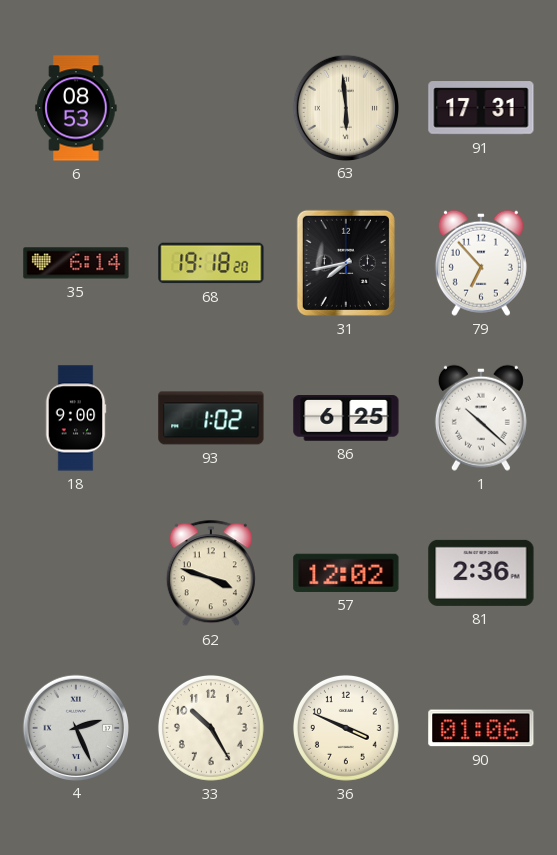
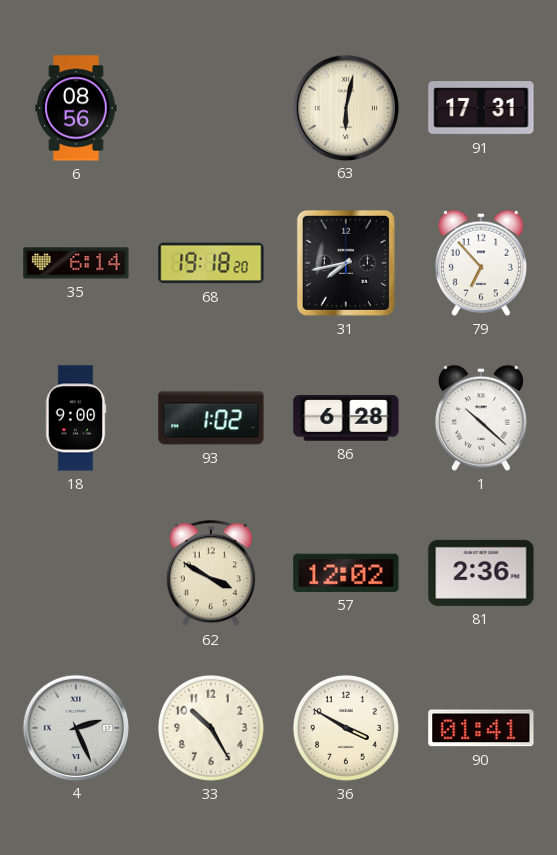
6: 08:53 -> 08:56 (76, 108)
63: 5:59 -> 6:02 (345, 107)
86: 6:25 -> 6:28 (346, 418)
62: 3:48 -> 3:50 (211, 574)
36: 3:49 -> 3:50 (346, 728)
90: 01:06 -> 01:41 (481, 728)
